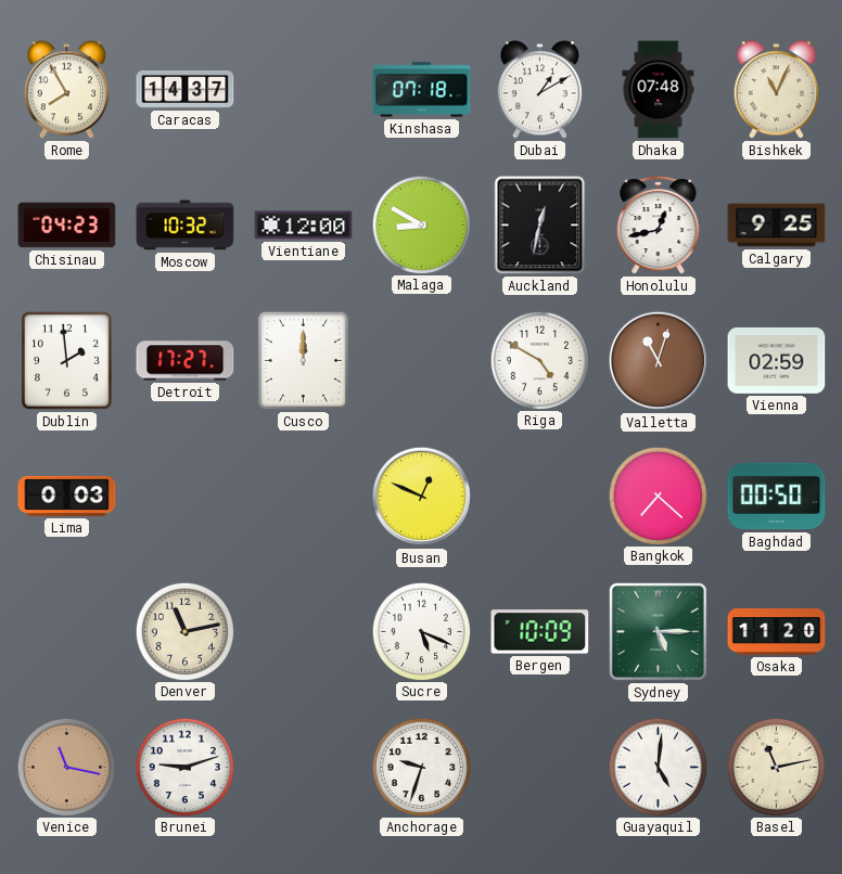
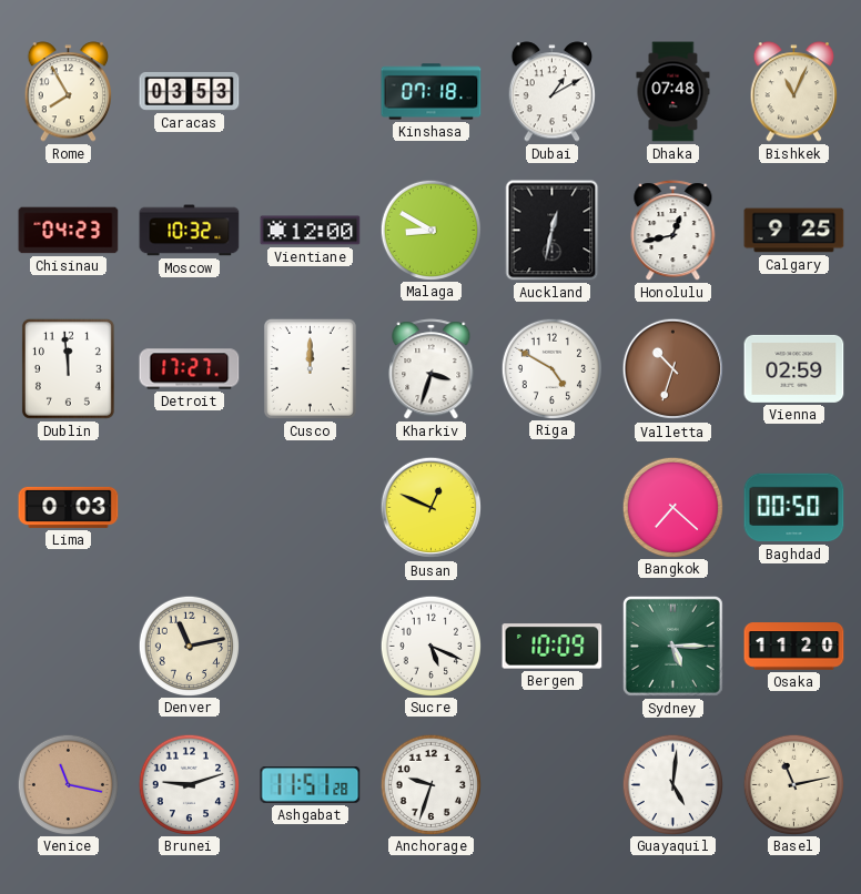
Caracas: 14:37 -> 03:53 (190, 91)
Dublin: 1:59 -> 11:59 (68, 368)
Kharkiv: none -> 3:33 (432, 369)
Valletta: 11:03 -> 10:33 (673, 369)
Ashgabat: none -> 11:51 (311, 785)
